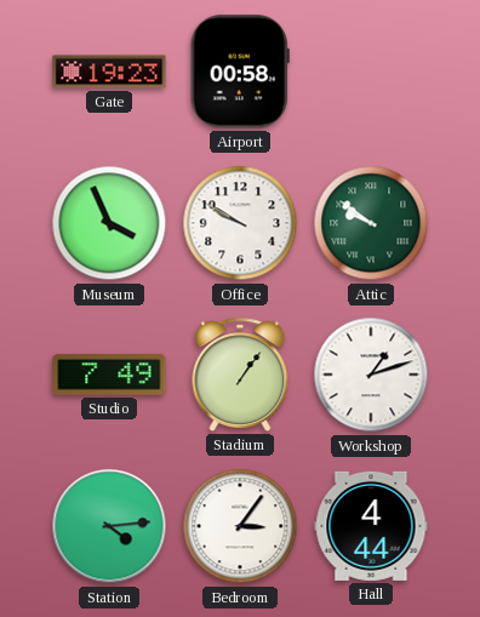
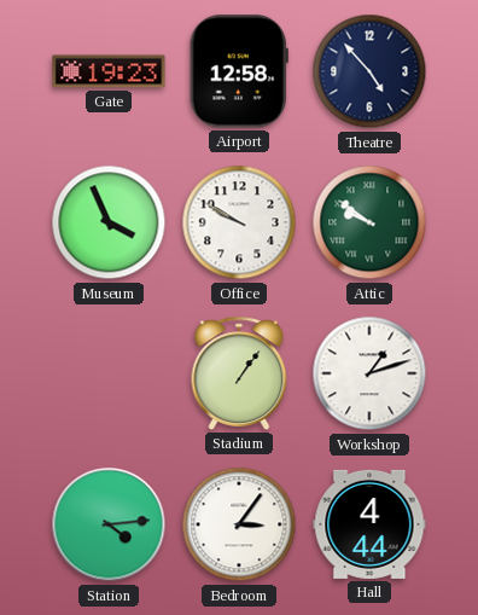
Airport: 00:58 -> 12:58 (239, 71)
Theatre: none -> 4:53 (369, 71)
Studio: 7:49 -> none (109, 375)
